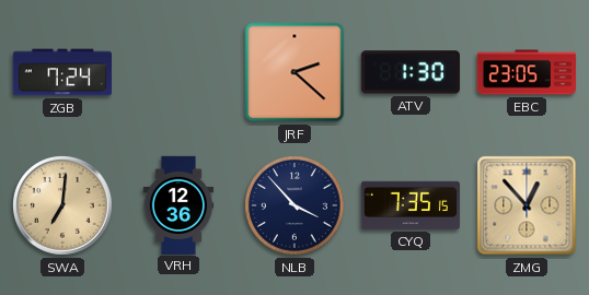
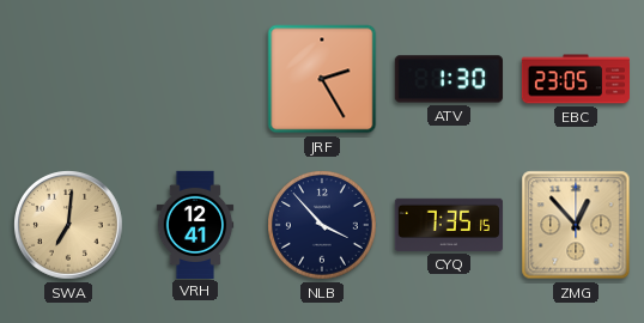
ZGB: 7:24 -> none (61, 72)
JRF: 2:22 -> 2:25 (322, 79)
VRH: 12:36 -> 12:41 (195, 224)
